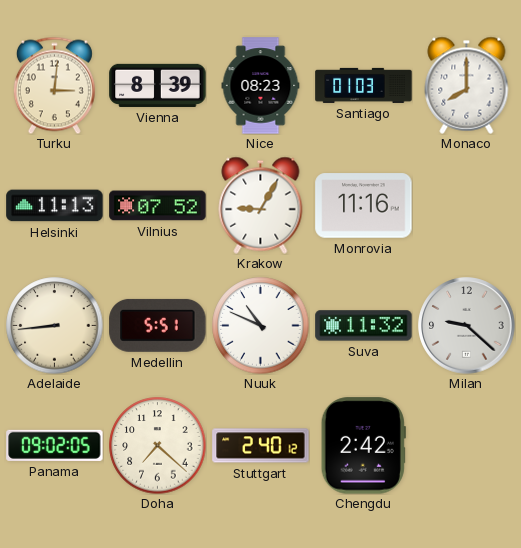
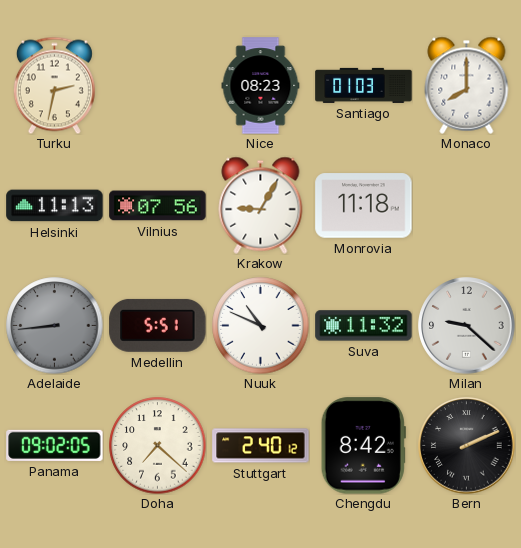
Turku: 3:01 -> 2:32 (54, 85)
Vienna: 8:39 -> none (158, 85)
Vilnius: 07:52 -> 07:56 (158, 206)
Monrovia: 11:16 -> 11:18 (364, 206)
Adelaide dial: cream -> grey (55, 326)
Chengdu: 2:42 -> 8:42 (363, 446)
Bern: none -> 2:11 (467, 446)
